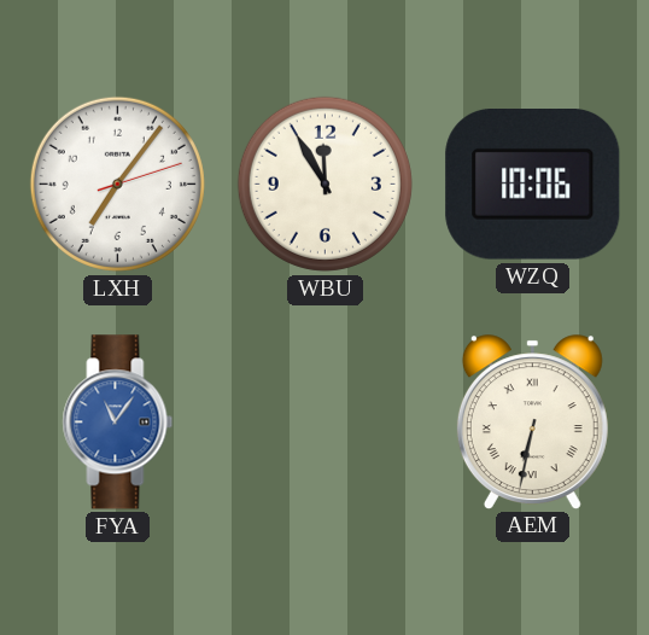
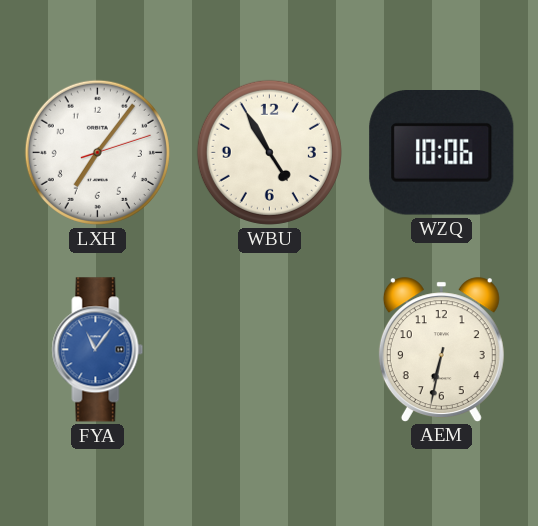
WBU: 11:55 -> 4:55 (269, 152)
AEM numerals: Roman -> Arabic (441, 349)
